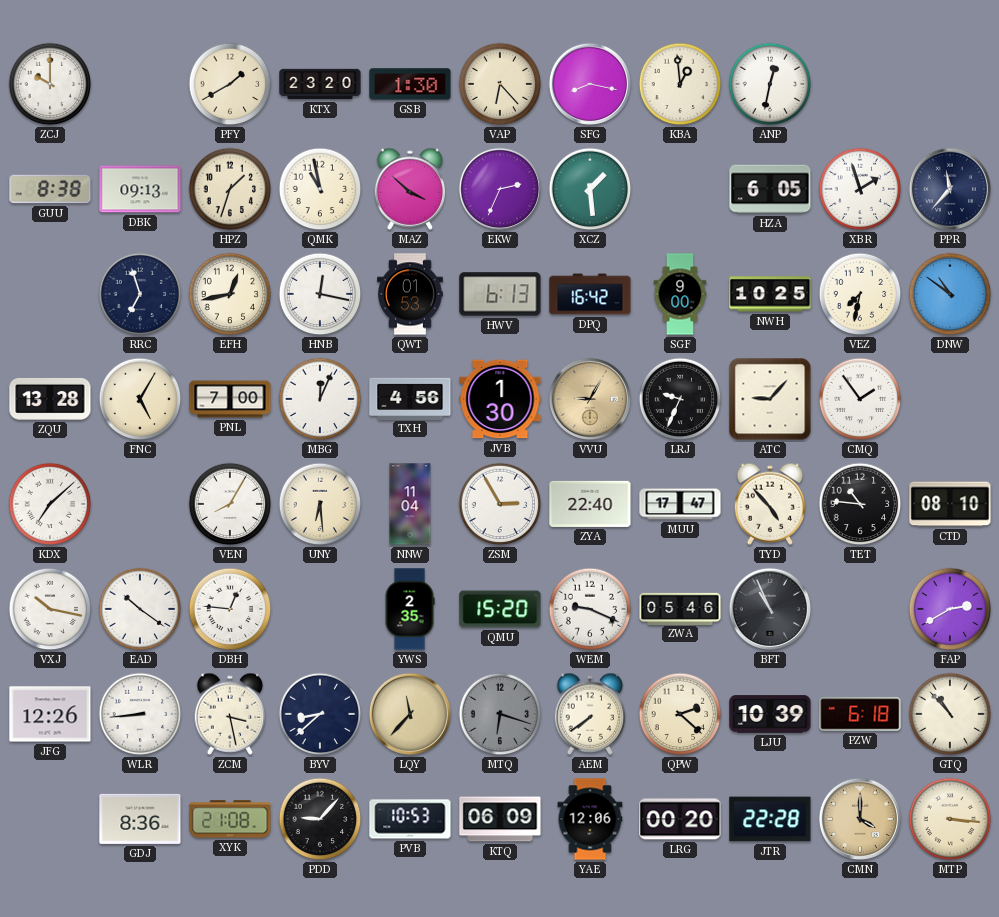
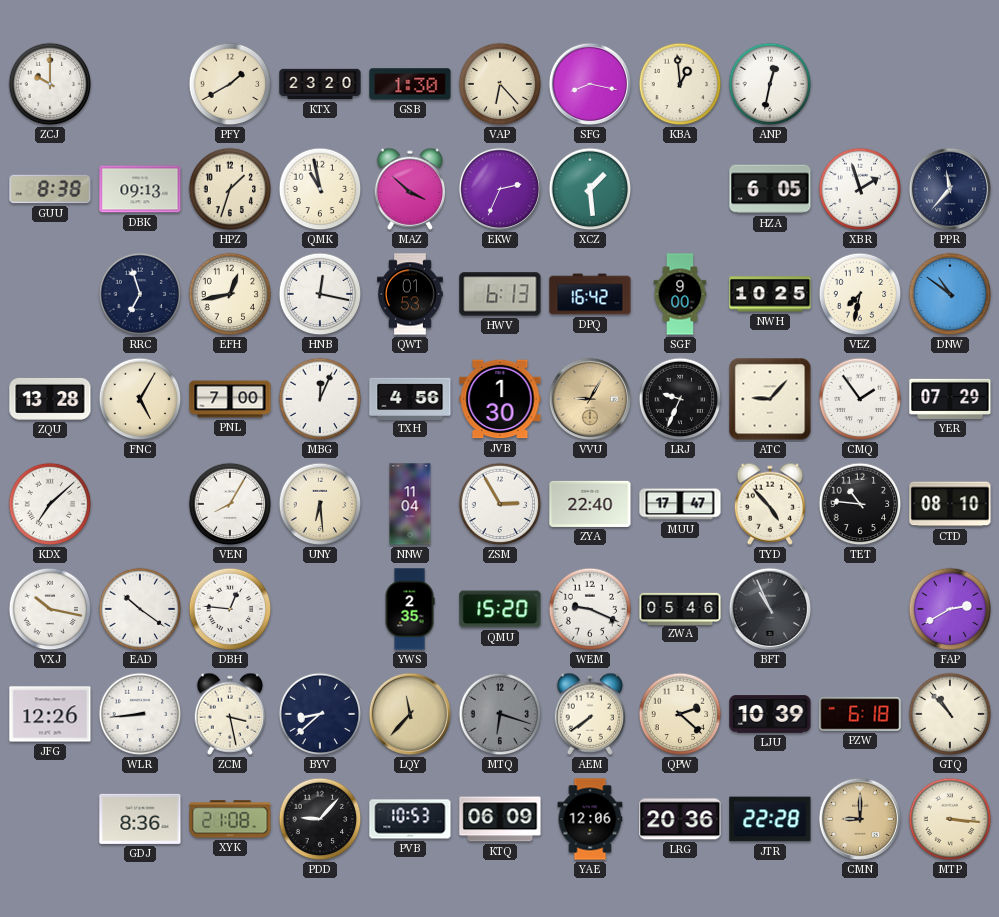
YER: none -> 07:29 (950, 399)
LRG: 00:20 -> 20:36 (680, 819)
CMN: 4:00 -> 9:00 (860, 819)
